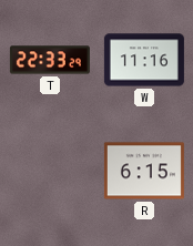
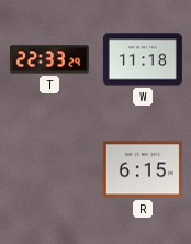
W: 11:16 -> 11:18 (143, 59)
